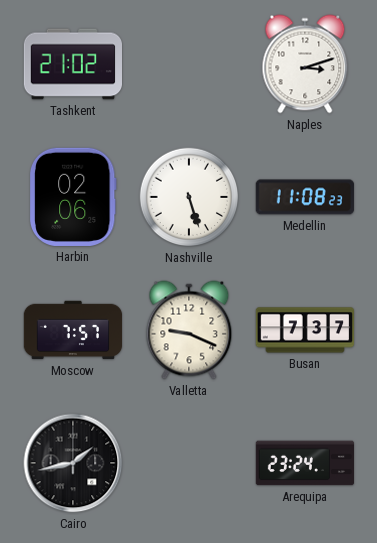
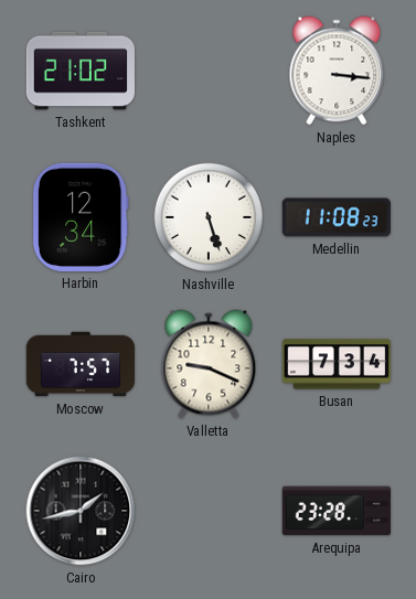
Naples: 3:12 -> 3:16 (337, 71)
Harbin: 02:06 -> 12:34 (81, 217)
Busan: 7:37 -> 7:34 (335, 364)
Arequipa: 23:24 -> 23:28 (337, 511)
